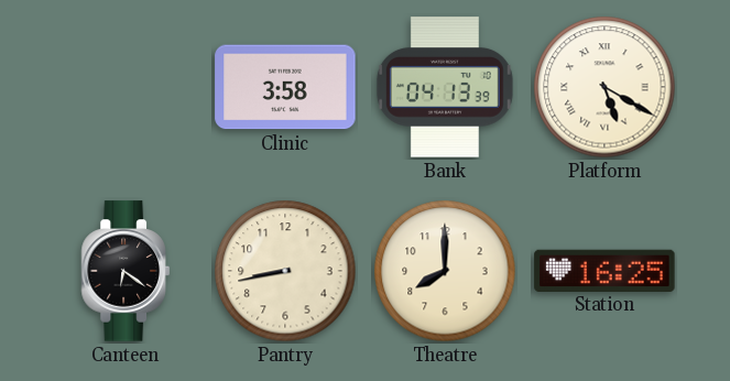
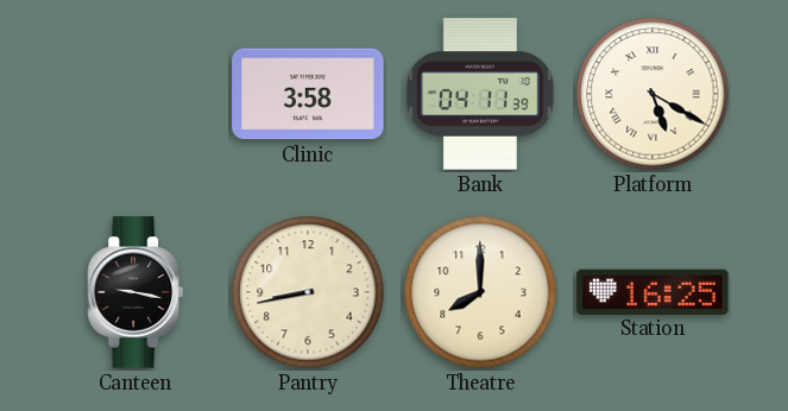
Bank: 04:13 -> 04:11 (480, 94)
Canteen: 6:21 -> 9:17 (135, 292)
